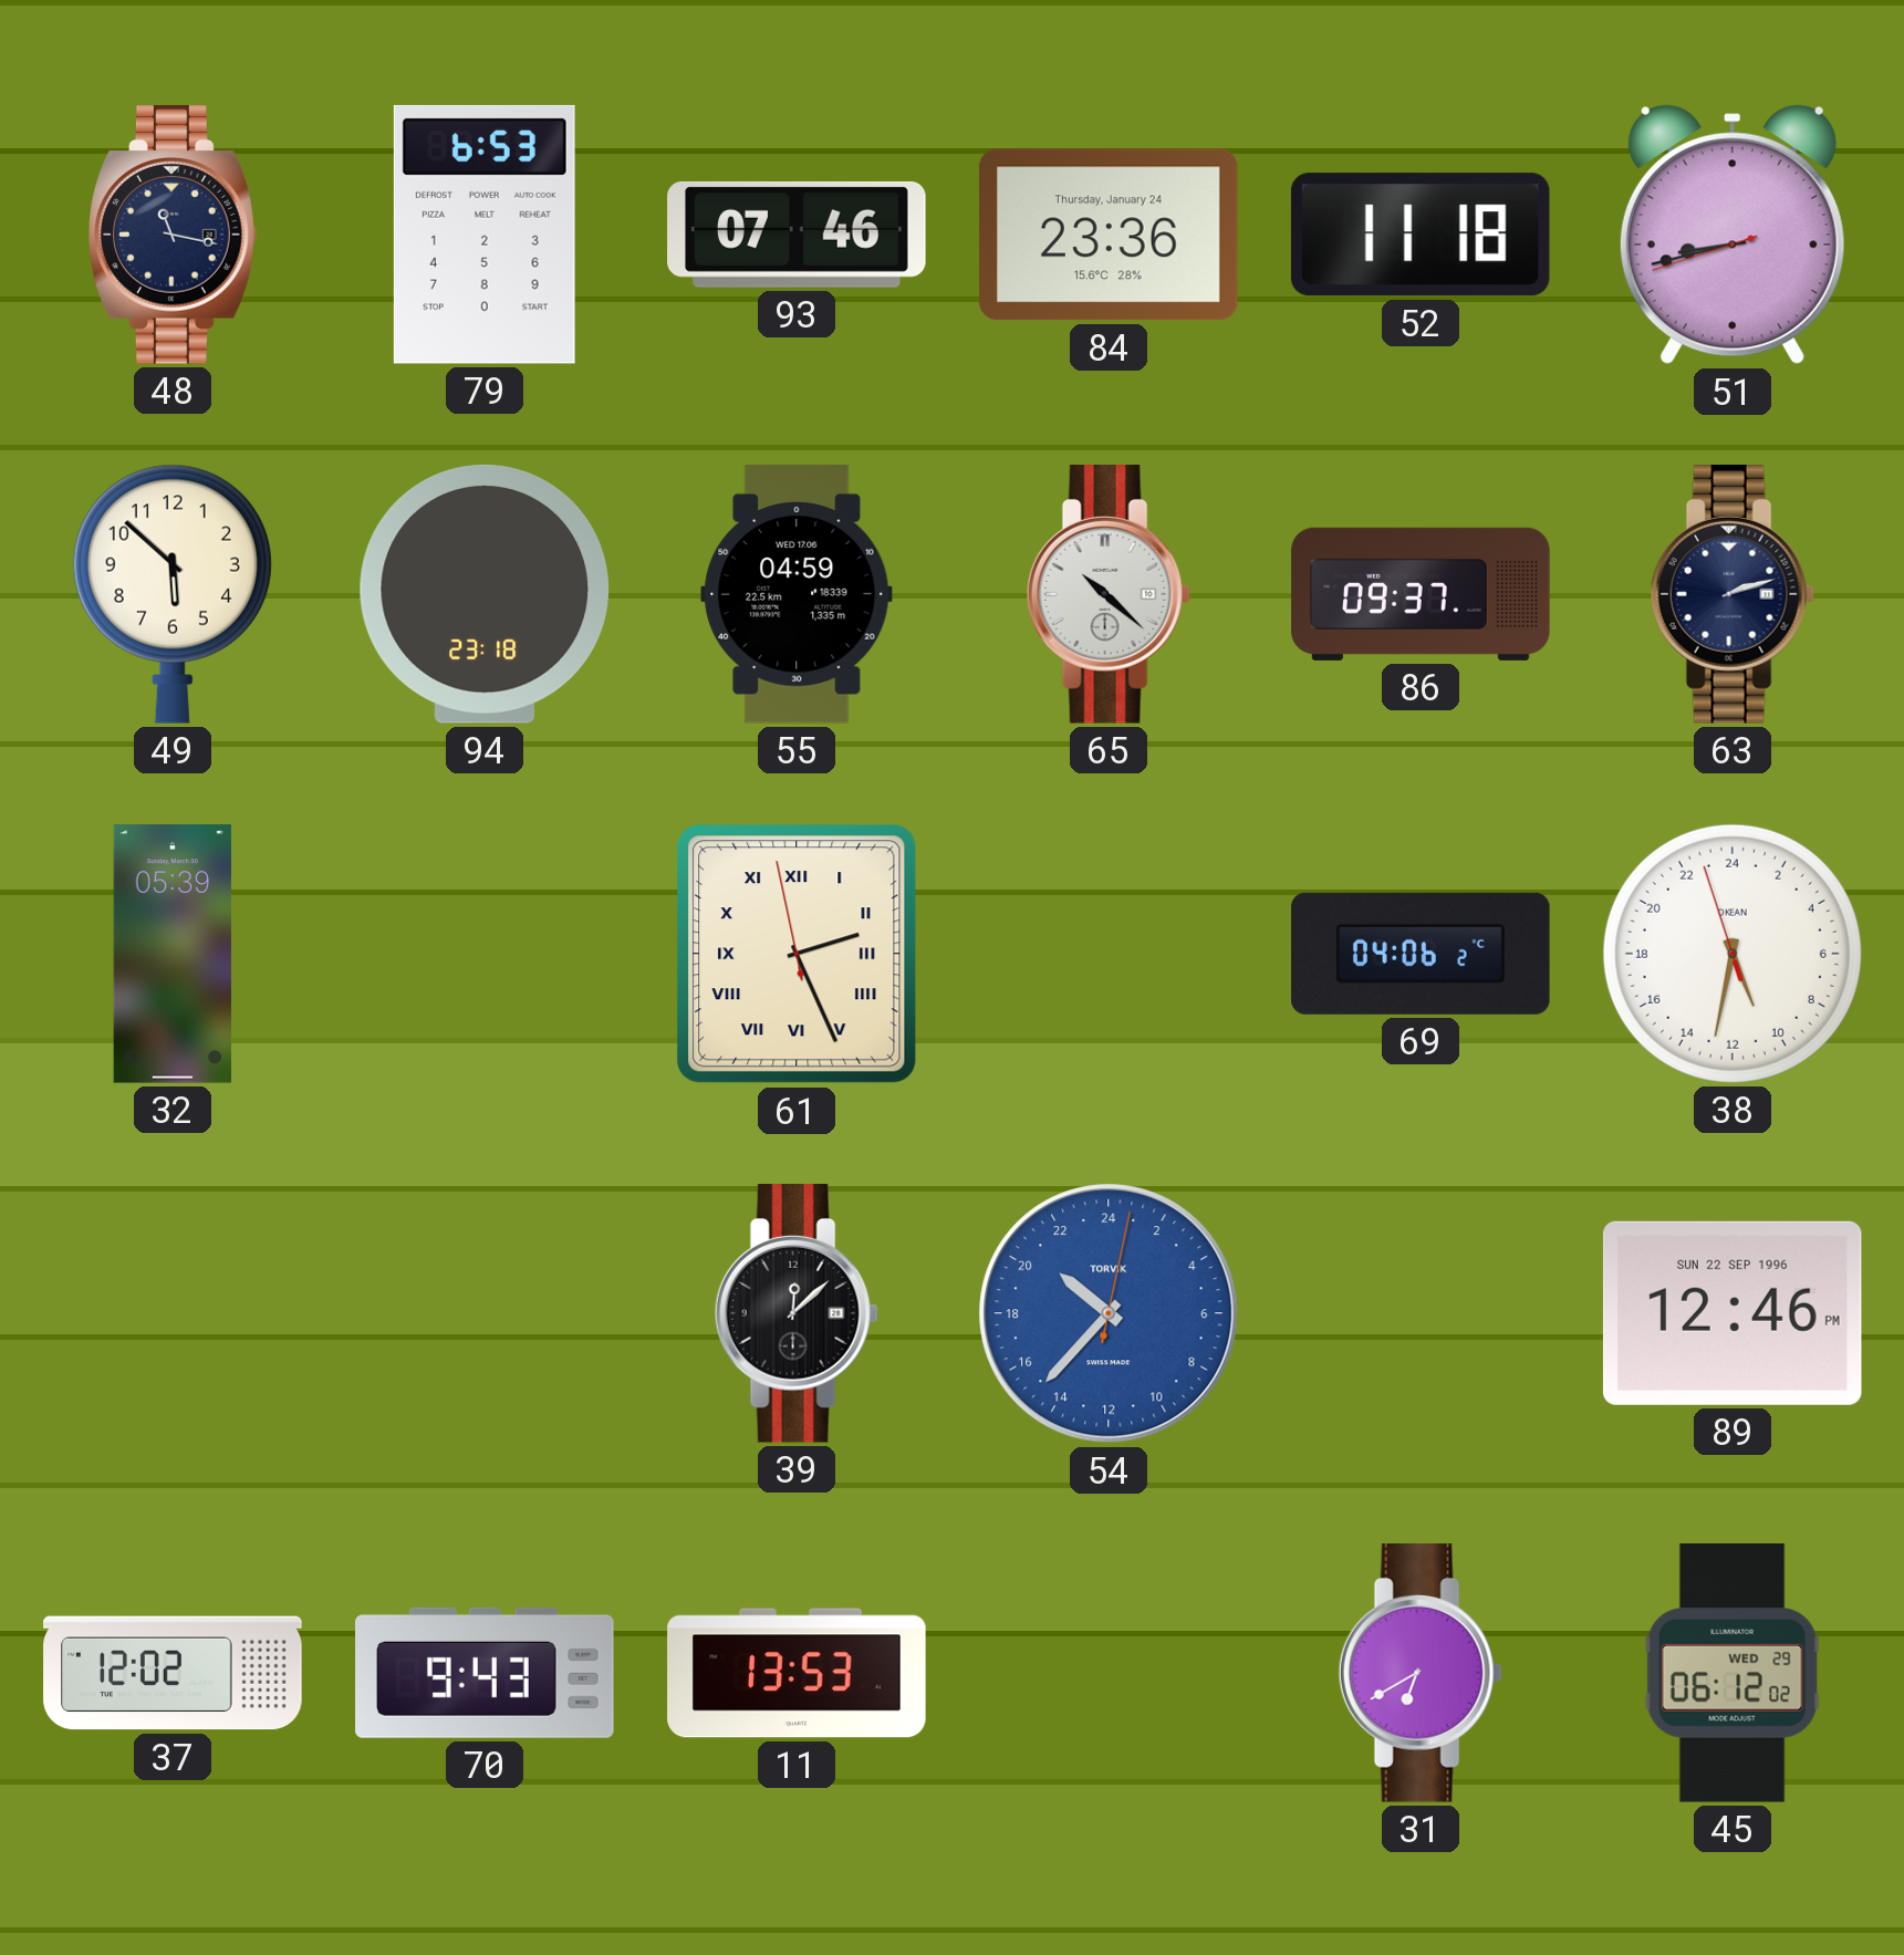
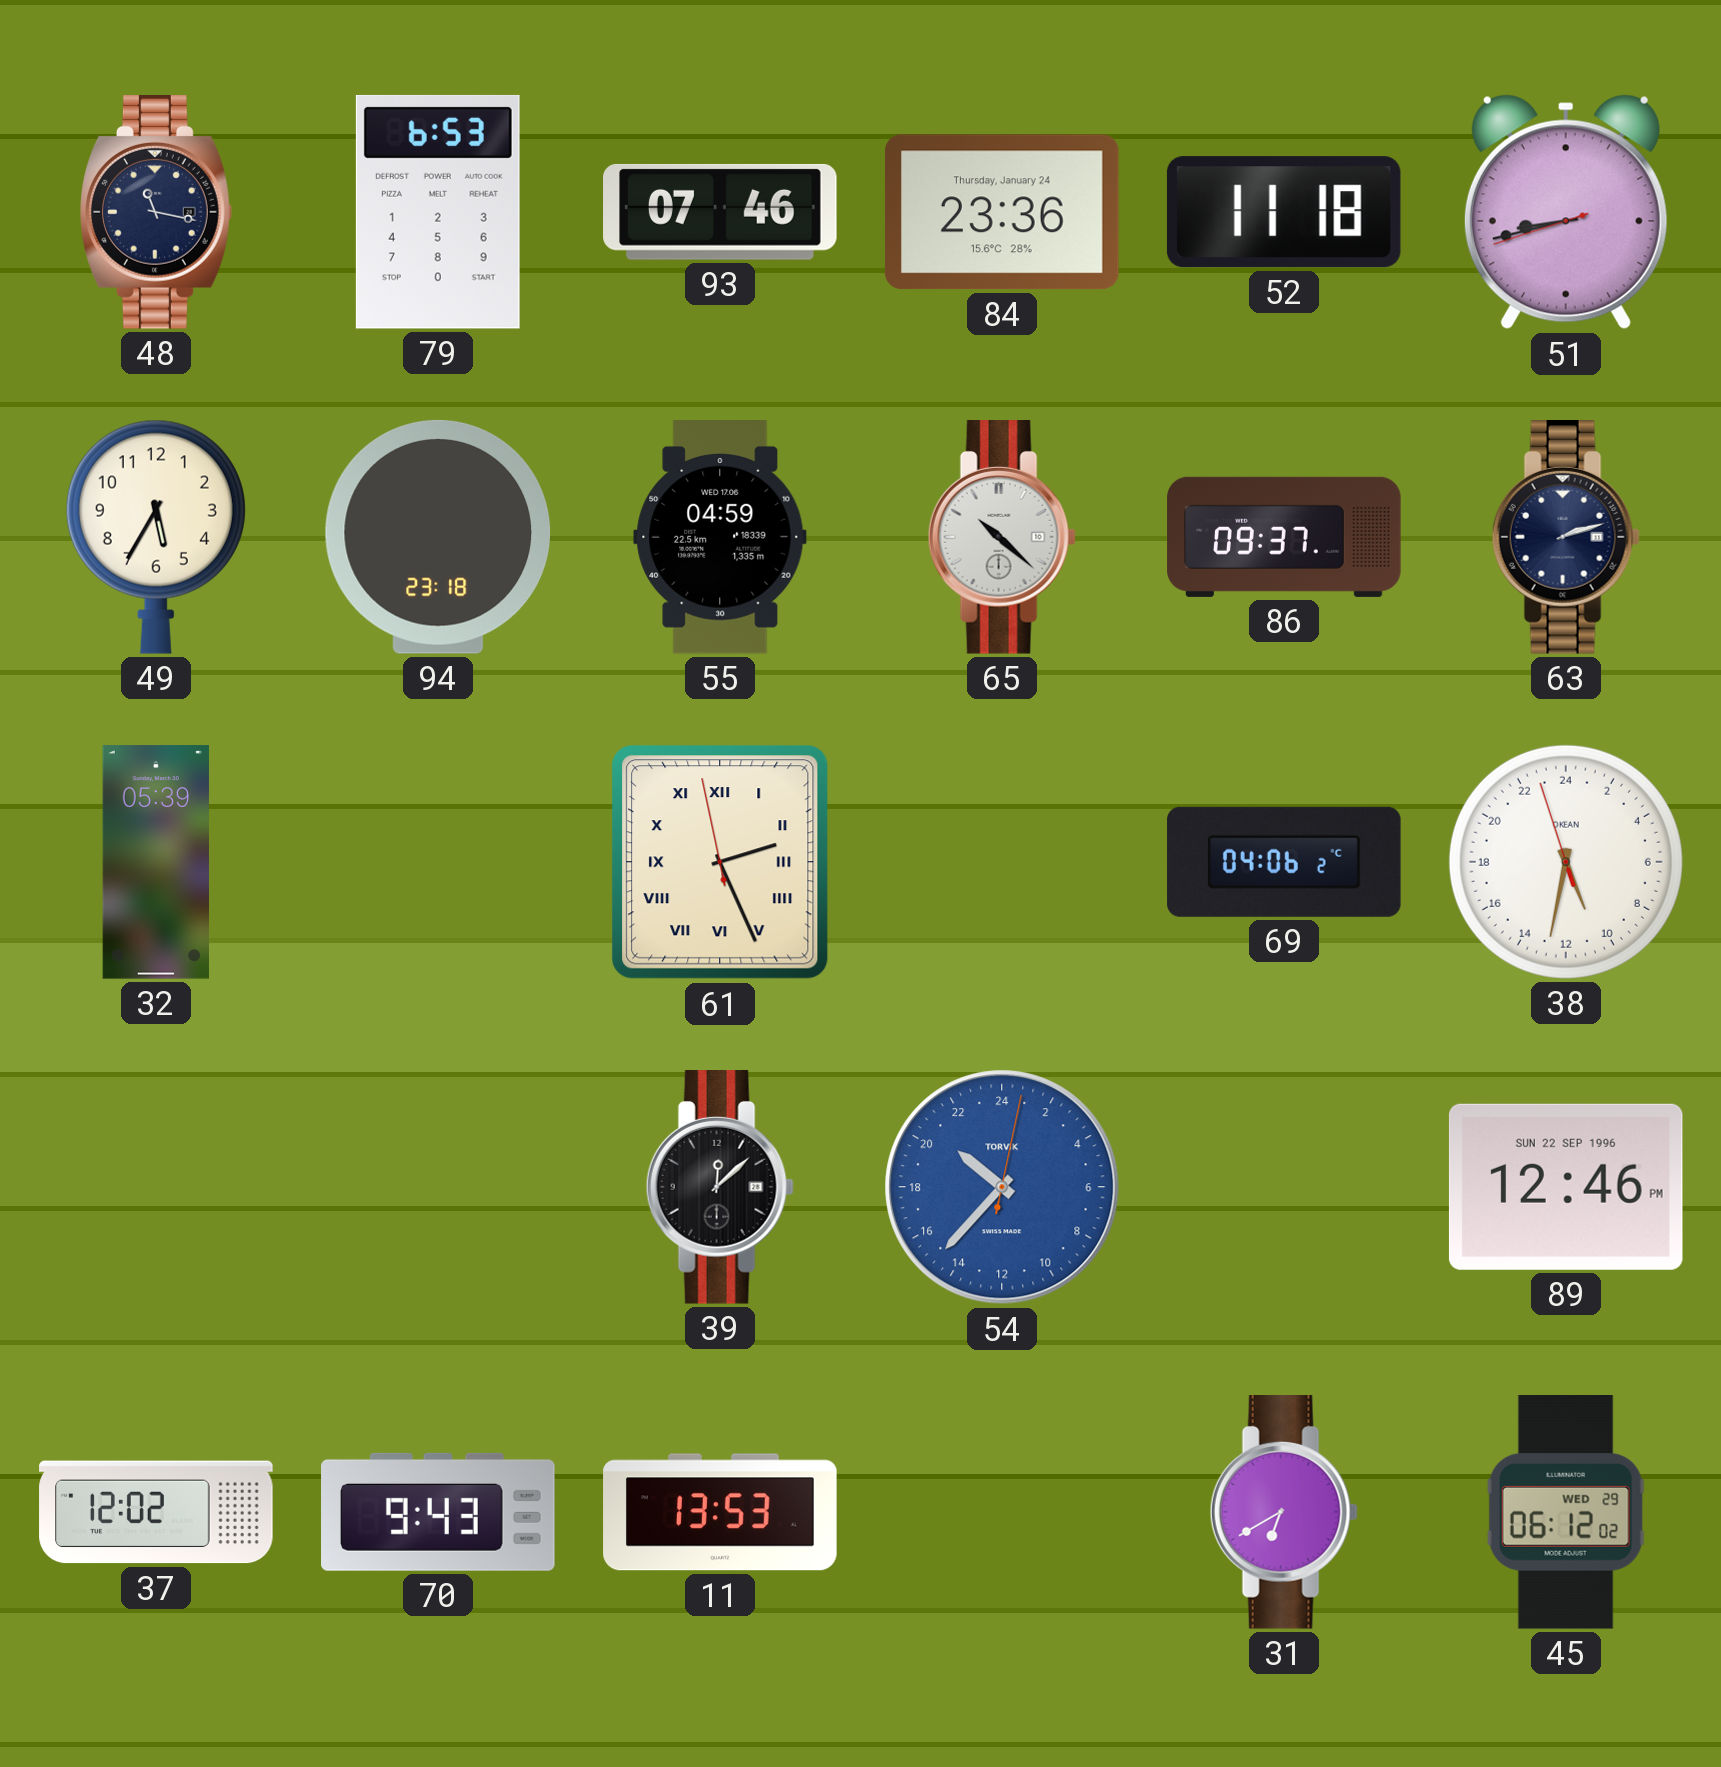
49: 5:52 -> 5:35 (156, 537)
